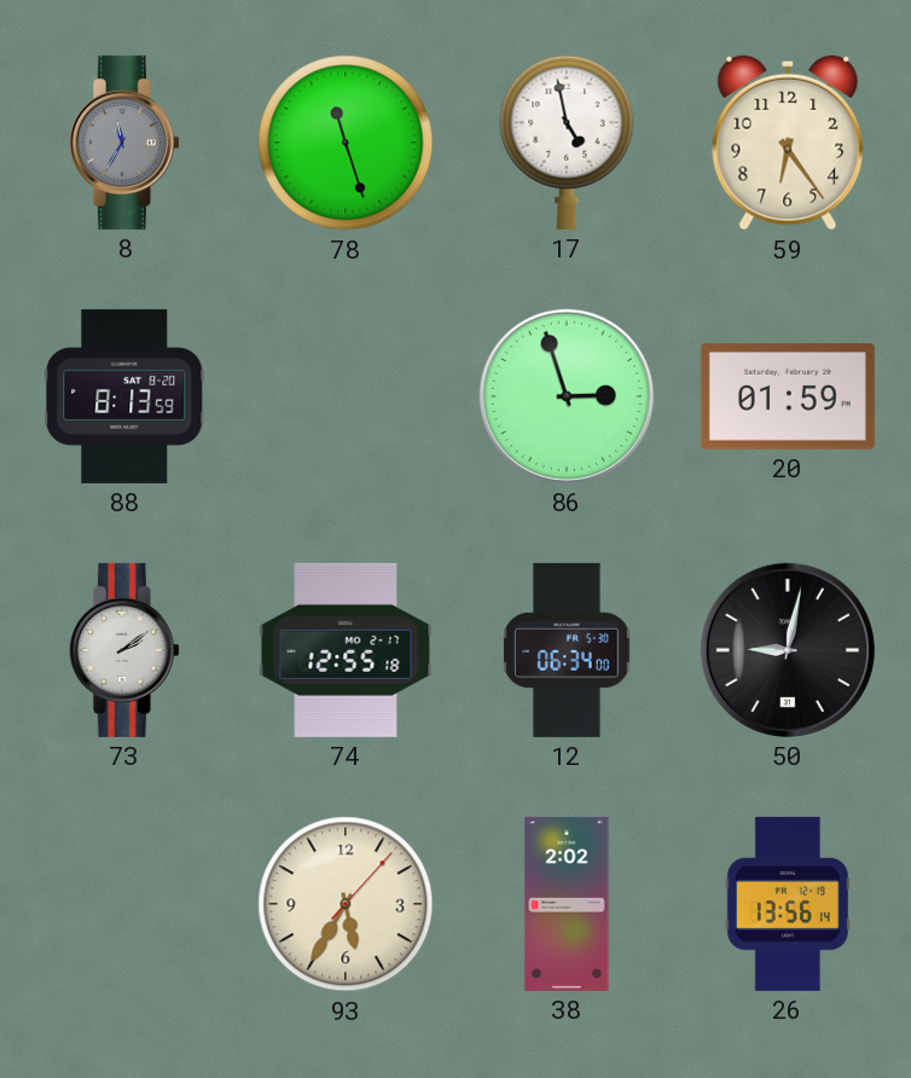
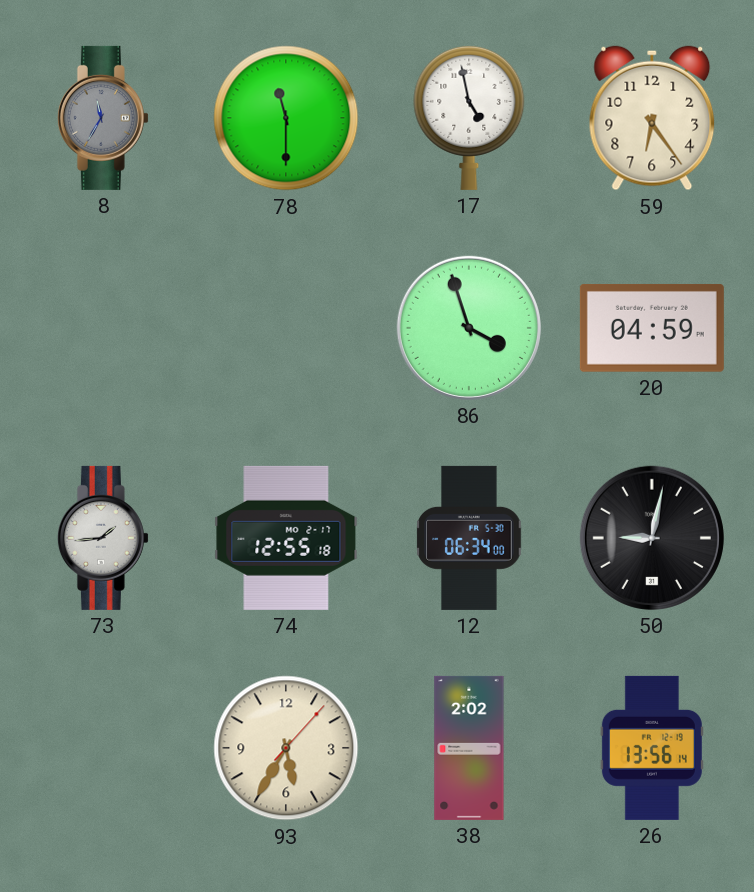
78: 11:27 -> 11:30 (286, 118)
88: 8:13 -> none (124, 396)
86: 2:57 -> 3:57 (469, 328)
20: 01:59 -> 04:59 (652, 328)
73: 2:09 -> 1:44 (103, 538)
